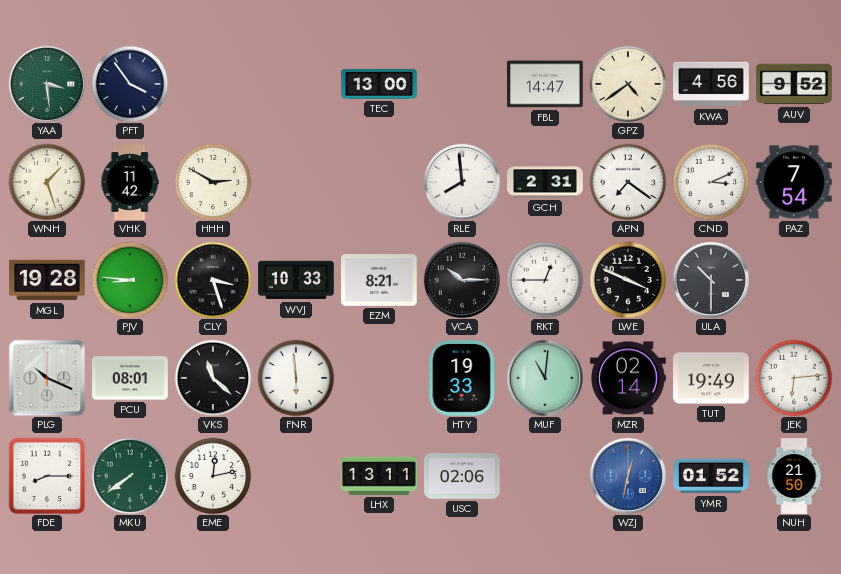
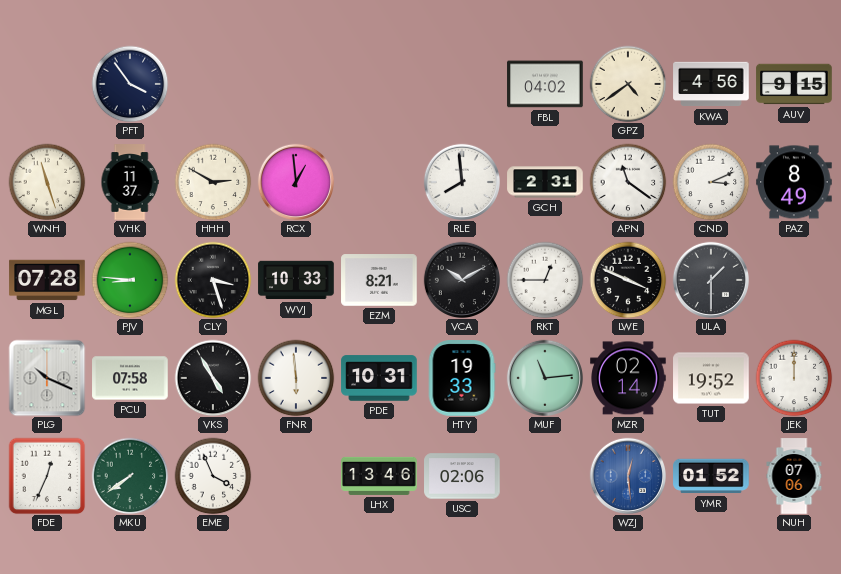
YAA: 3:29 -> none (46, 83)
TEC: 13:00 -> none (379, 84)
FBL: 14:47 -> 04:02 (545, 84)
AUV: 9:52 -> 9:15 (794, 84)
WNH: 1:27 -> 11:27 (47, 182)
VHK: 11:42 -> 11:37 (130, 182)
RCX: none -> 12:59 (295, 181)
APN: 7:21 -> 11:21 (628, 182)
PAZ: 7:54 -> 8:49 (794, 182)
MGL: 19:28 -> 07:28 (47, 280)
VCA: 10:15 -> 10:10 (461, 279)
ULA: 10:30 -> 1:30 (710, 279)
PCU: 08:01 -> 07:58 (130, 378)
VKS: 11:22 -> 4:55 (213, 378)
PDE: none -> 10:31 (379, 378)
MUF: 11:01 -> 11:14 (544, 377)
TUT: 19:49 -> 19:52 (711, 378)
JEK: 6:14 -> 12:00 (794, 378)
FDE: 8:15 -> 12:34 (47, 476)
EME: 12:13 -> 3:56 (213, 476)
LHX: 13:11 -> 13:46 (379, 476)
WZJ: 12:32 -> 12:29 (627, 475)
NUH: 21:50 -> 07:06 (794, 476)
